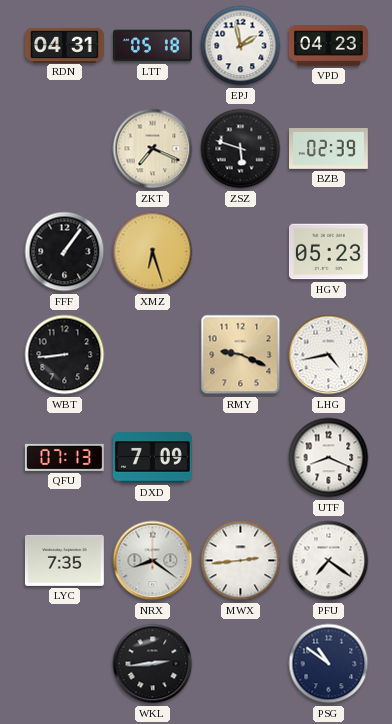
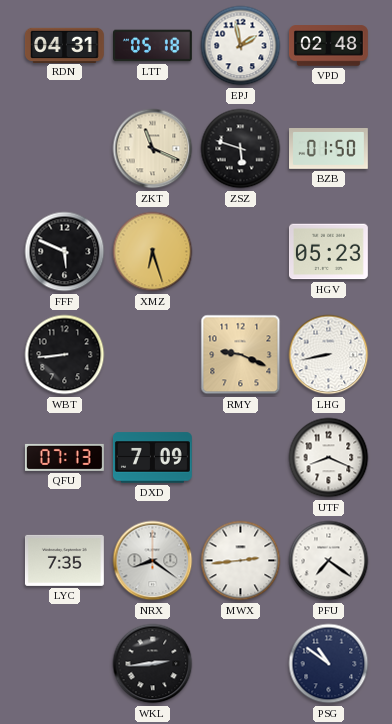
VPD: 04:23 -> 02:48 (329, 46)
ZKT: 7:19 -> 11:19 (153, 149)
BZB: 02:39 -> 01:50 (329, 149)
FFF: 1:06 -> 5:49 (65, 252)
LHG: 4:43 -> 8:43 (329, 355)
